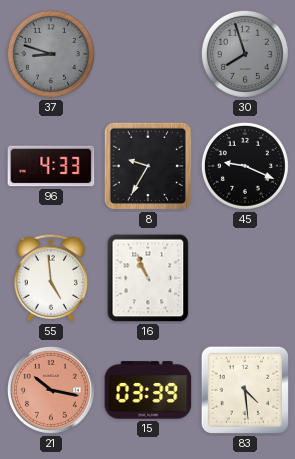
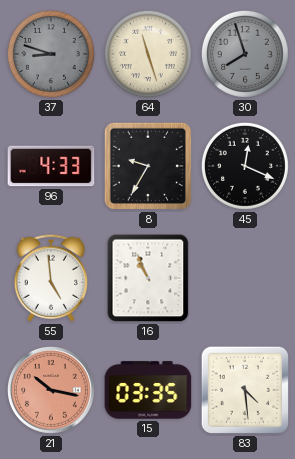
64: none -> 11:27 (148, 54)
45: 9:19 -> 12:19 (245, 166)
15: 03:39 -> 03:35 (148, 390)
